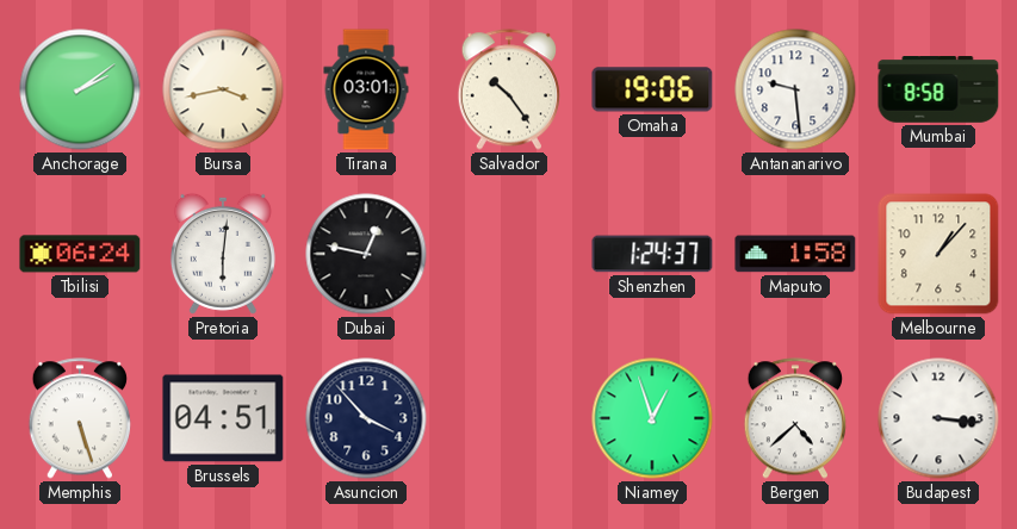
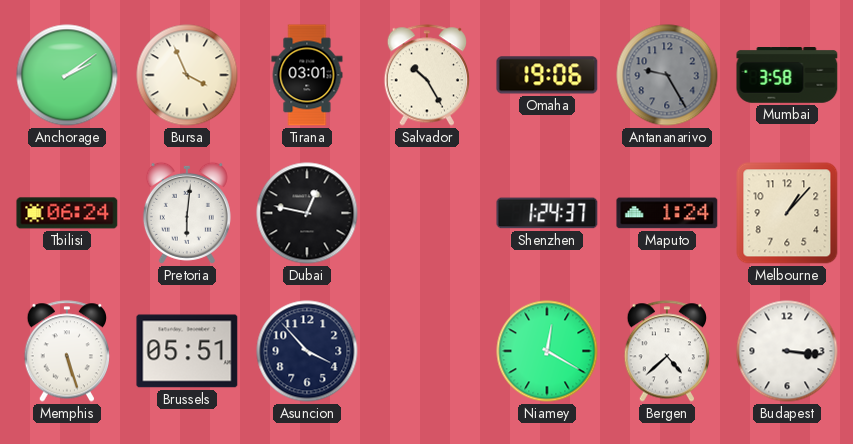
Bursa: 3:43 -> 3:56 (187, 75)
Salvador: 10:24 -> 10:25 (426, 75)
Antananarivo: 9:29 -> 9:25 (667, 75)
Antananarivo dial: white -> grey (667, 75)
Mumbai: 8:58 -> 3:58 (787, 76)
Maputo: 1:58 -> 1:24 (667, 213)
Brussels: 04:51 -> 05:51 (187, 351)
Niamey: 12:57 -> 12:20 (547, 351)
